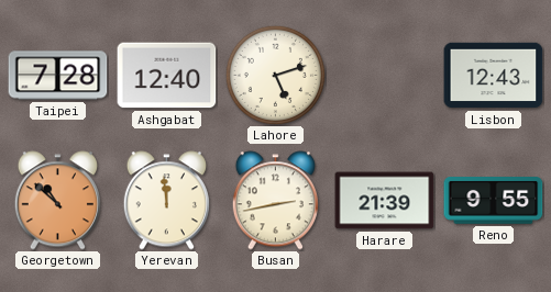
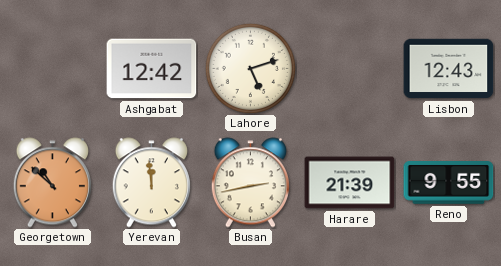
Taipei: 7:28 -> none (58, 76)
Ashgabat: 12:40 -> 12:42 (152, 69)
